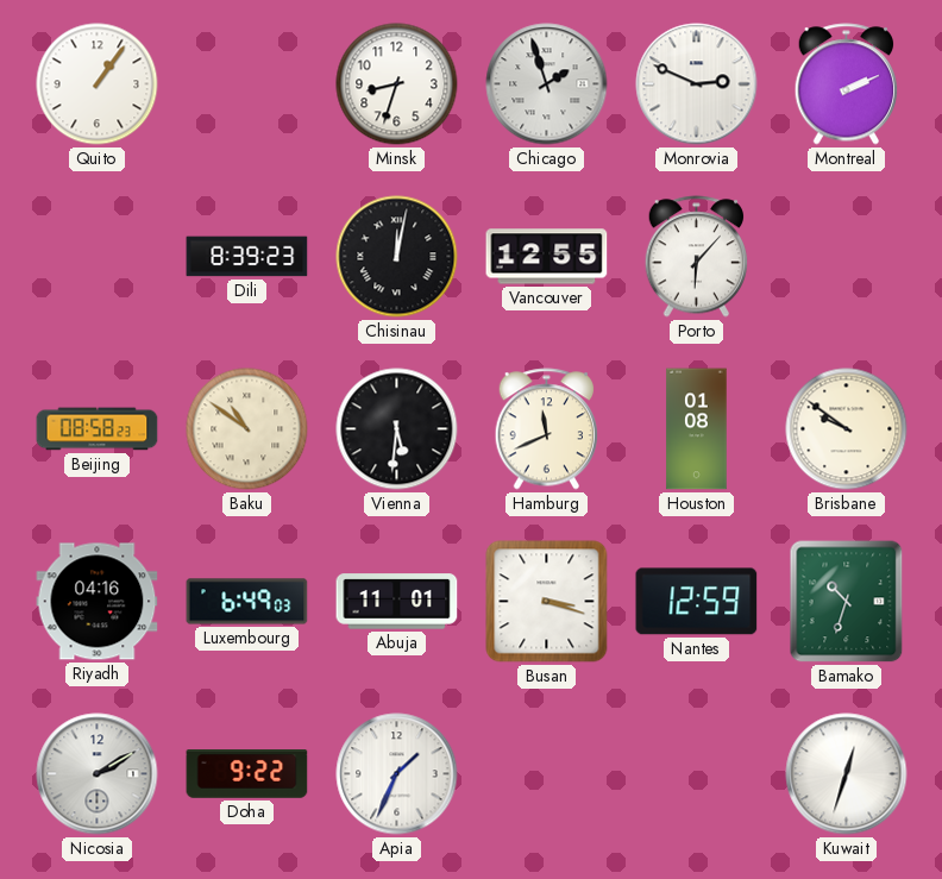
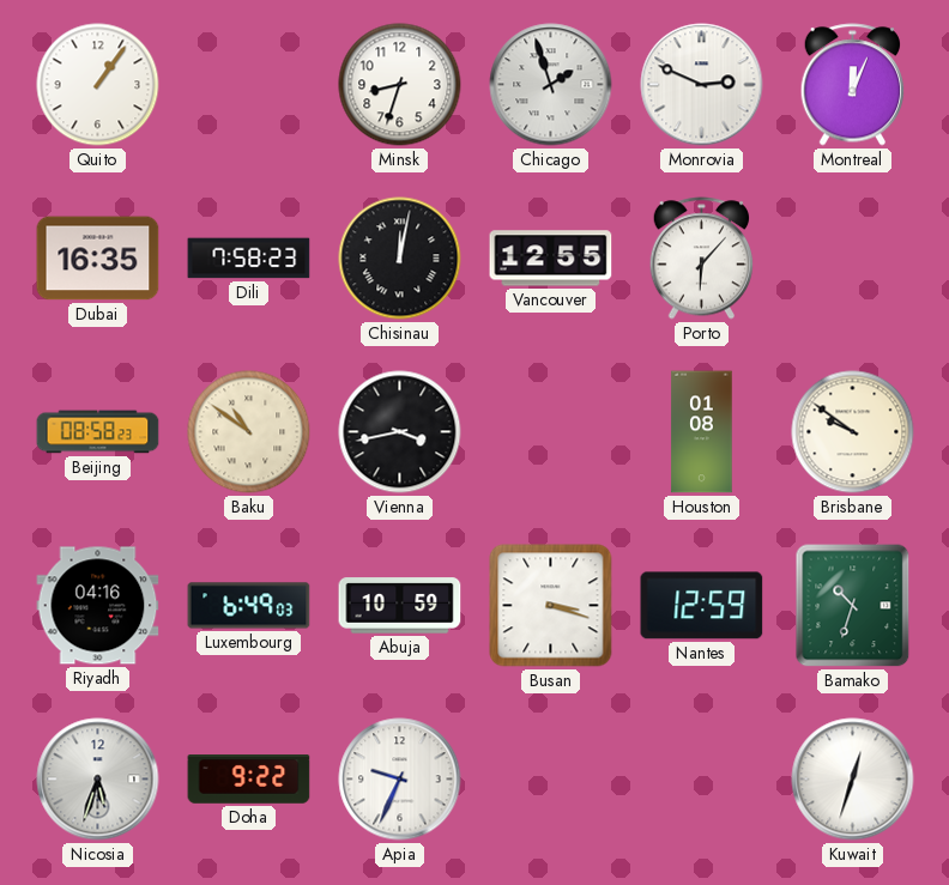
Montreal: 2:11 -> 12:04 (853, 85)
Dubai: none -> 16:35 (98, 259)
Dili: 8:39 -> 7:58 (249, 259)
Vienna: 5:31 -> 3:43 (400, 432)
Hamburg: 11:41 -> none (547, 429)
Abuja: 11:01 -> 10:59 (400, 606)
Nicosia: 2:10 -> 5:33 (98, 780)
Apia: 1:34 -> 9:34 (400, 780)
